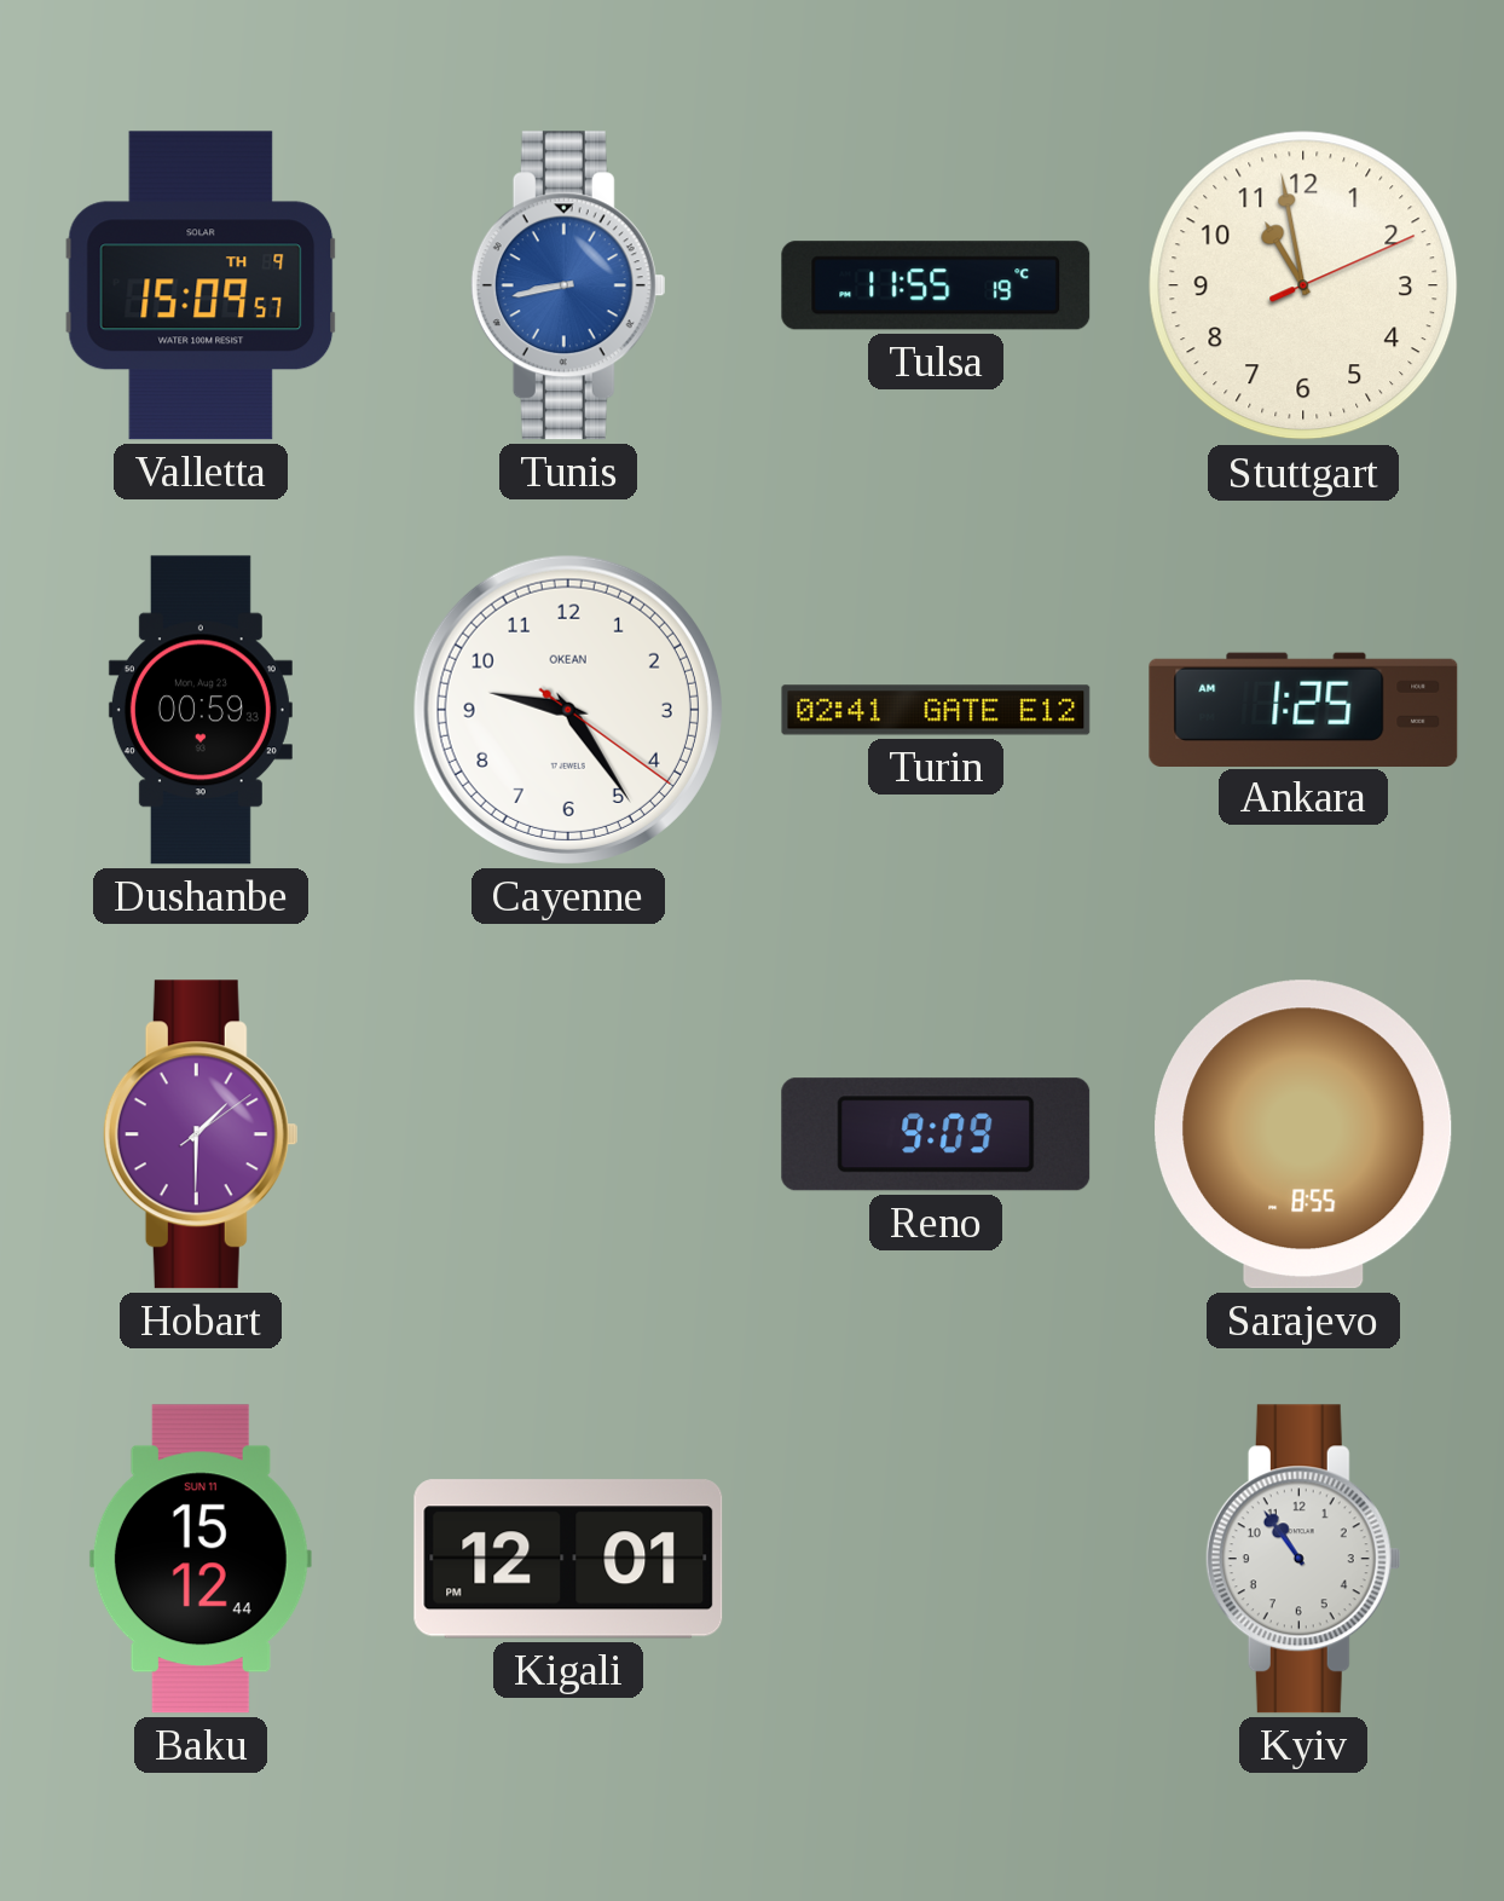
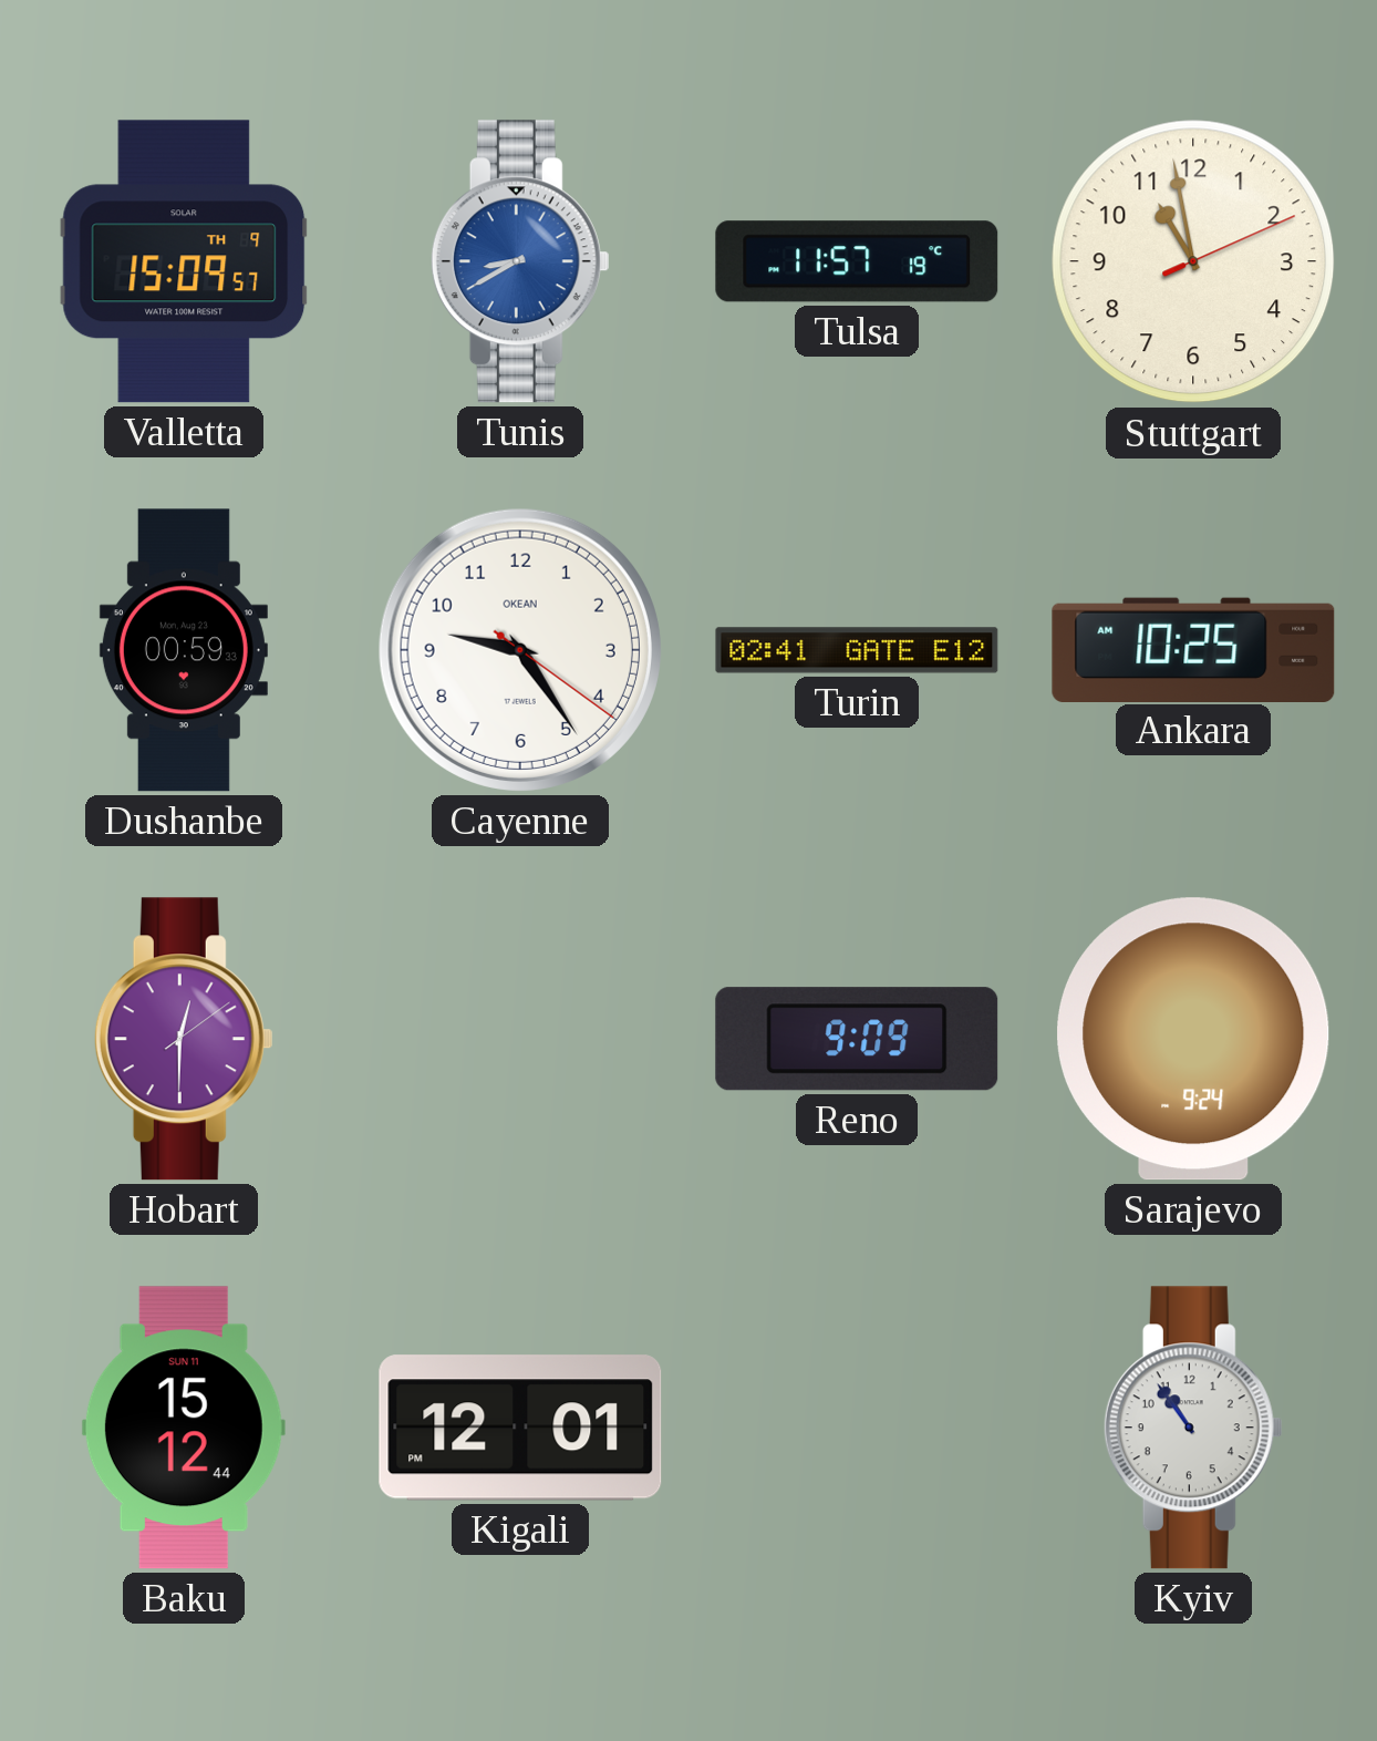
Tunis: 8:43 -> 8:40 (520, 261)
Tulsa: 11:55 -> 11:57 (857, 261)
Ankara: 1:25 -> 10:25 (1193, 649)
Hobart: 1:30 -> 12:30 (184, 1039)
Sarajevo: 8:55 -> 9:24 (1193, 1039)
